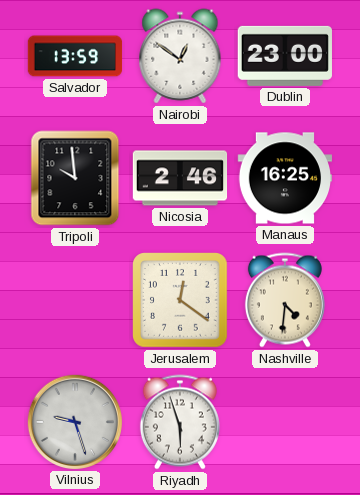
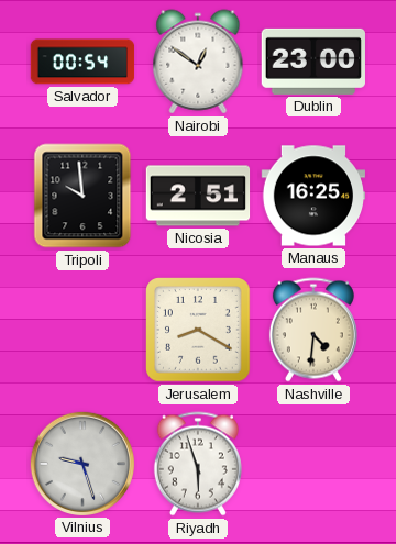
Salvador: 13:59 -> 00:54 (82, 62)
Nicosia: 2:46 -> 2:51 (198, 196)
Jerusalem: 12:21 -> 8:20 (199, 331)
